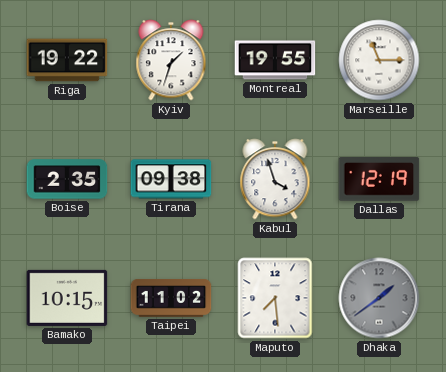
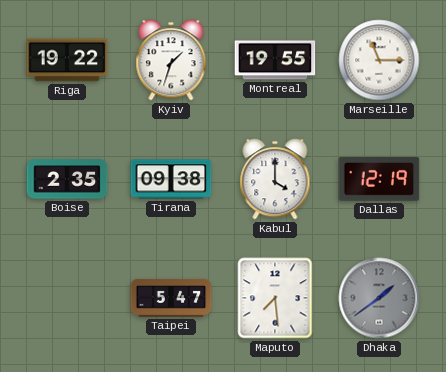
Kabul: 3:57 -> 4:00 (275, 179)
Bamako: 10:15 -> none (67, 298)
Taipei: 11:02 -> 5:47 (171, 299)
